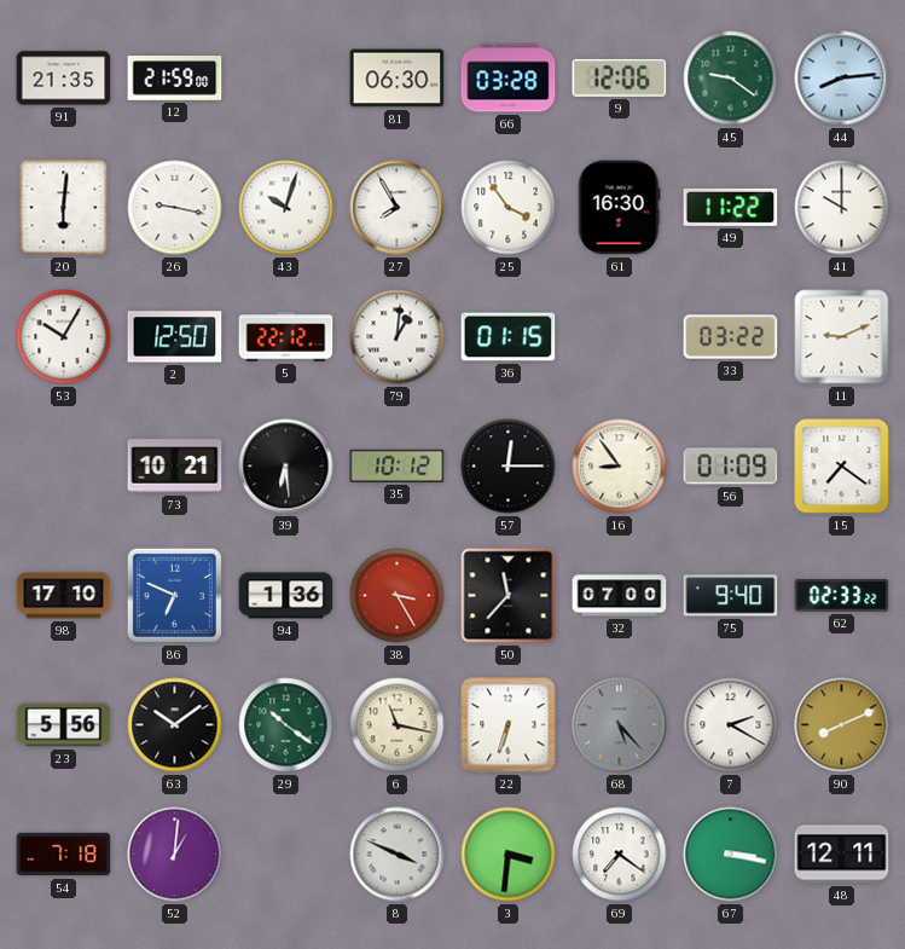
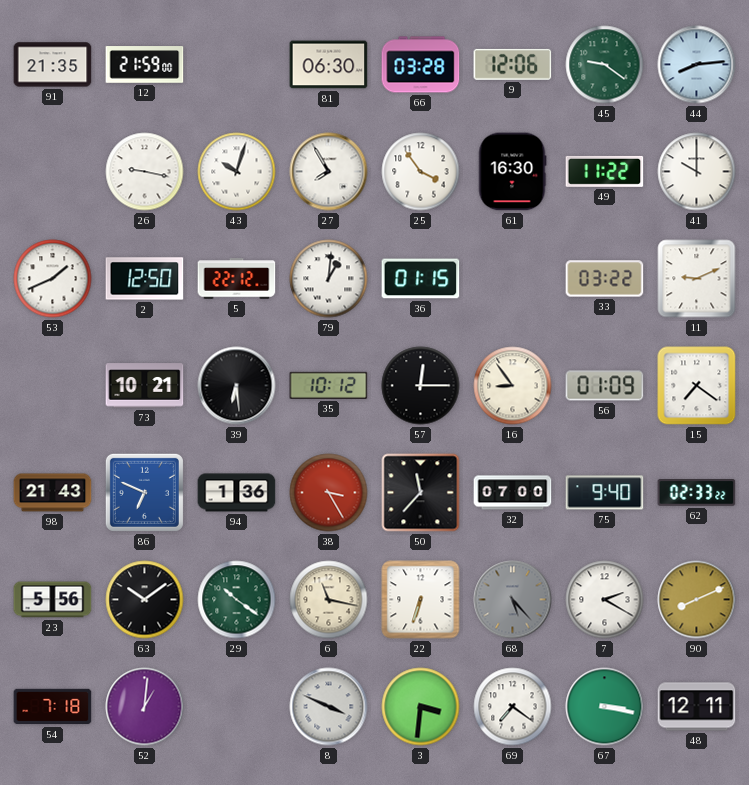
20: 6:01 -> none (64, 208)
53: 10:05 -> 1:41 (53, 279)
98: 17:10 -> 21:43 (53, 493)
